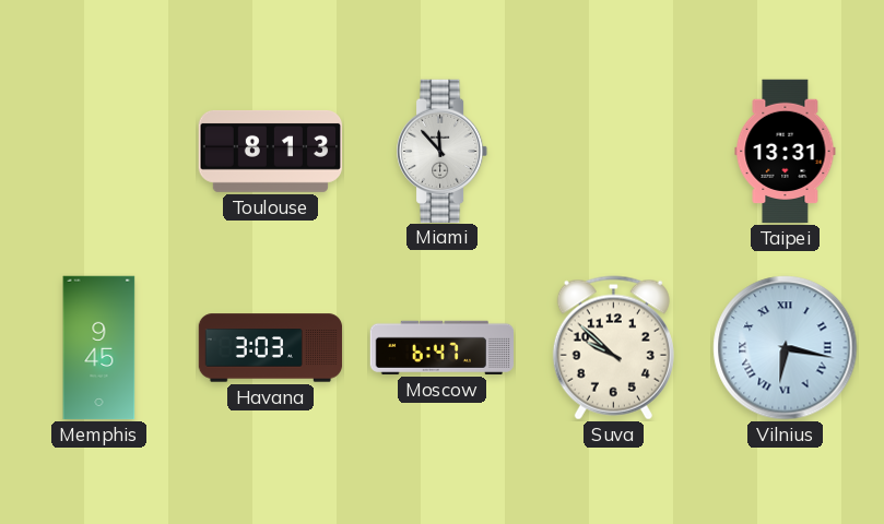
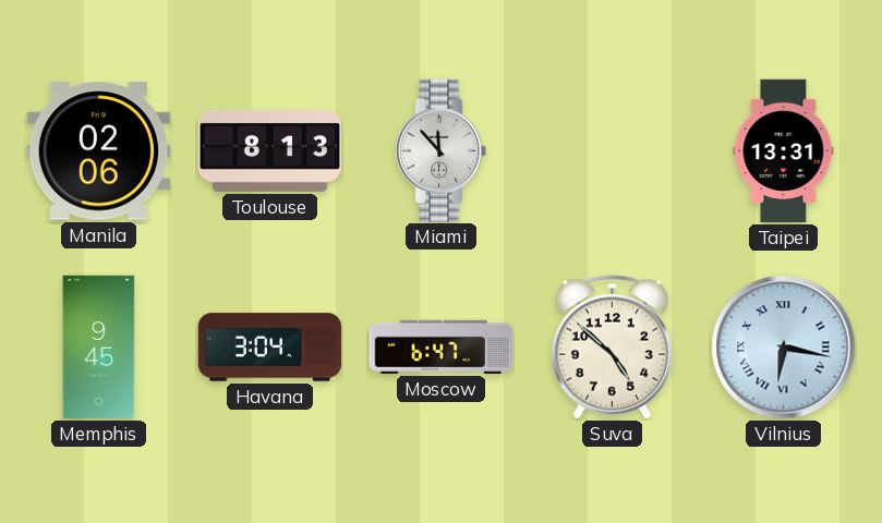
Manila: none -> 02:06 (98, 151)
Havana: 3:03 -> 3:04 (270, 348)
Suva: 9:52 -> 4:52 (612, 348)
